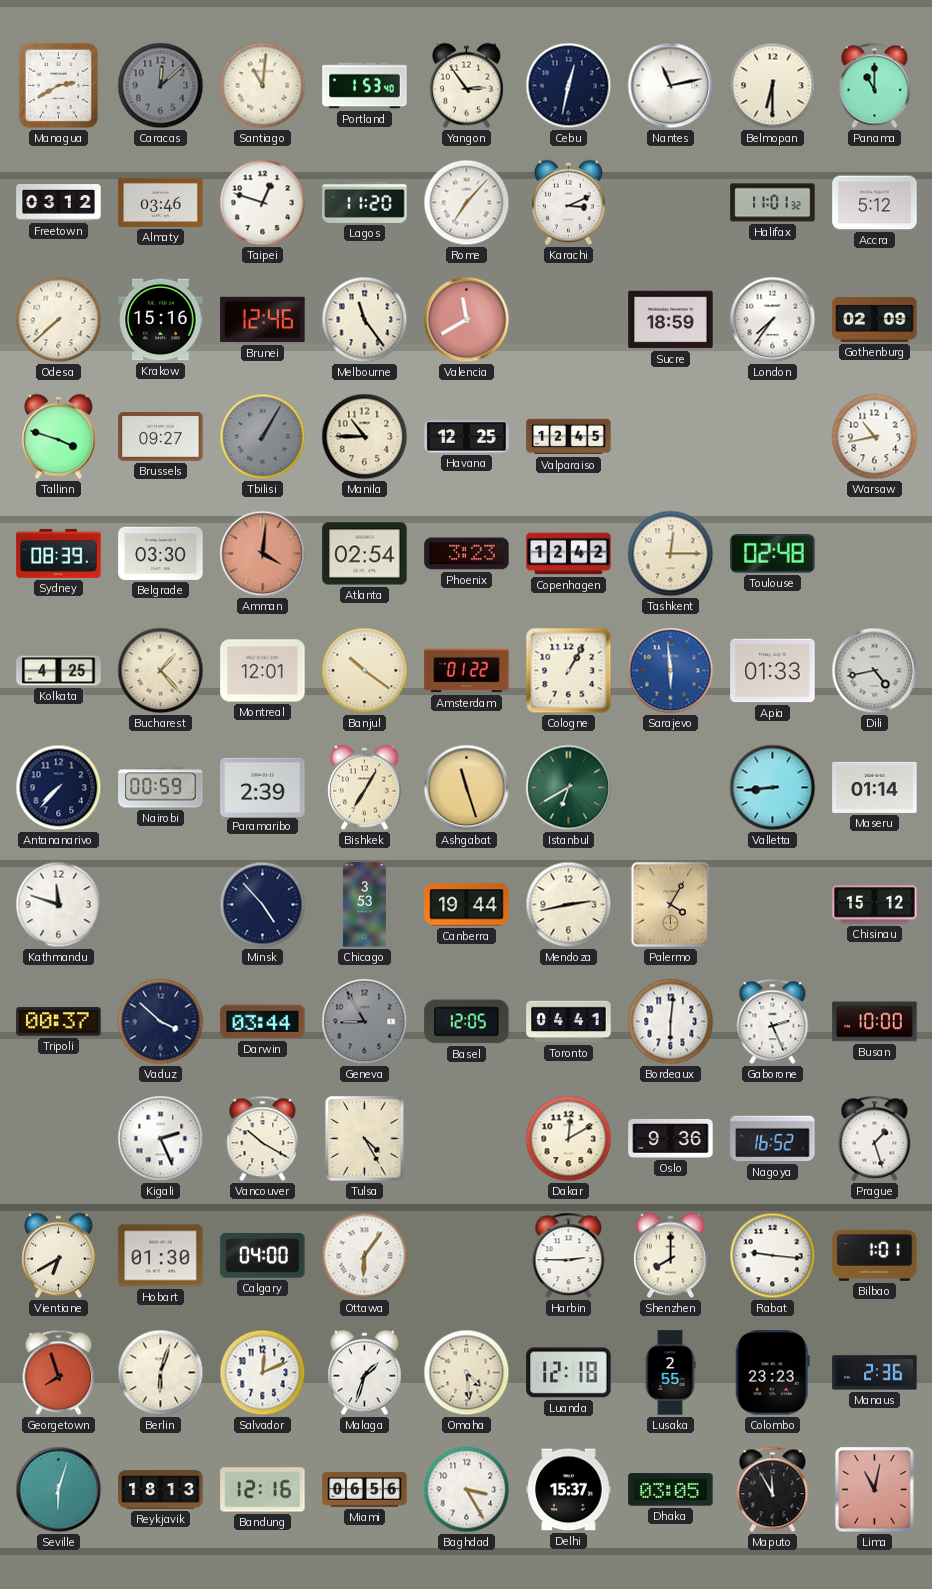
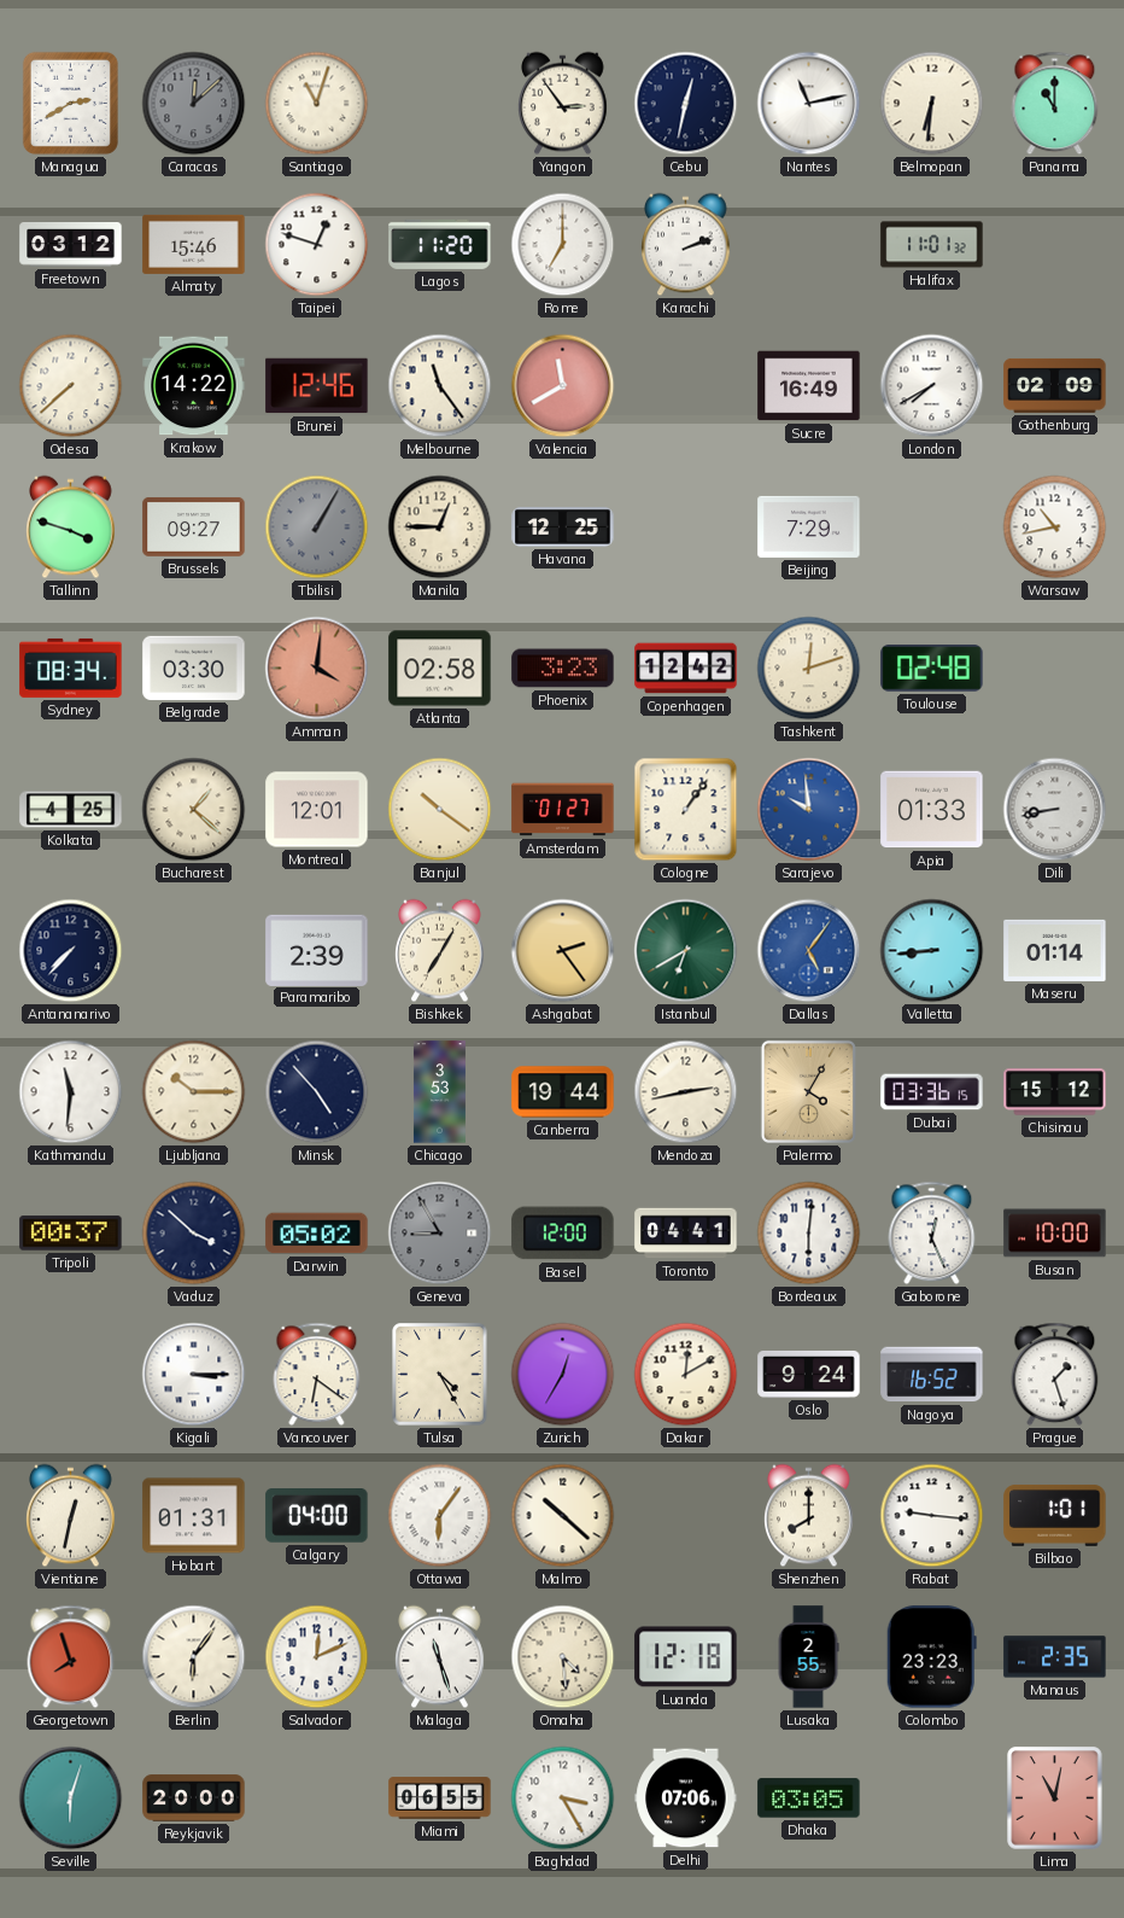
Santiago: 11:01 -> 11:03 (317, 104)
Portland: 1:53 -> none (365, 86)
Belmopan: 6:30 -> 6:31 (932, 104)
Almaty: 03:46 -> 15:46 (194, 244)
Rome: 7:07 -> 7:00 (563, 245)
Karachi: 3:11 -> 2:12 (686, 245)
Accra: 5:12 -> none (875, 203)
Krakow: 15:16 -> 14:22 (194, 386)
Sucre: 18:59 -> 16:49 (809, 386)
London: 7:36 -> 7:40 (932, 386)
Manila: 10:45 -> 12:45 (440, 527)
Valparaiso: 12:45 -> none (569, 437)
Beijing: none -> 7:29 (809, 526)
Sydney: 08:39 -> 08:34 (71, 667)
Atlanta: 02:54 -> 02:58 (440, 669)
Tashkent: 12:15 -> 12:12 (809, 669)
Bucharest: 1:23 -> 1:22 (194, 810)
Amsterdam: 01:22 -> 01:27 (563, 810)
Cologne: 1:05 -> 1:06 (686, 810)
Sarajevo: 5:59 -> 9:59 (809, 810)
Dili: 4:43 -> 8:43 (1055, 810)
Nairobi: 00:59 -> none (161, 788)
Ashgabat: 11:27 -> 2:24 (563, 951)
Dallas: none -> 5:06 (809, 951)
Kathmandu: 11:48 -> 11:31 (71, 1092)
Ljubljana: none -> 10:15 (194, 1092)
Dubai: none -> 03:36 (932, 1092)
Darwin: 03:44 -> 05:02 (317, 1234)
Basel: 12:05 -> 12:00 (563, 1234)
Gaborone: 2:26 -> 12:26 (932, 1234)
Kigali: 2:26 -> 3:15 (194, 1375)
Vancouver: 10:20 -> 6:21 (317, 1375)
Zurich: none -> 12:35 (563, 1375)
Oslo: 9:36 -> 9:24 (809, 1374)
Vientiane: 6:40 -> 12:32 (71, 1516)
Hobart: 01:30 -> 01:31 (194, 1516)
Malmo: none -> 10:22 (563, 1516)
Harbin: 2:45 -> none (569, 1256)
Berlin: 6:03 -> 6:06 (194, 1657)
Malaga: 1:33 -> 11:27 (440, 1657)
Manaus: 2:36 -> 2:35 (1055, 1657)
Reykjavik: 18:13 -> 20:00 (194, 1799)
Bandung: 12:16 -> none (263, 1490)
Miami: 06:56 -> 06:55 (440, 1799)
Delhi: 15:37 -> 07:06 (686, 1799)
Maputo: 11:55 -> none (773, 1490)
